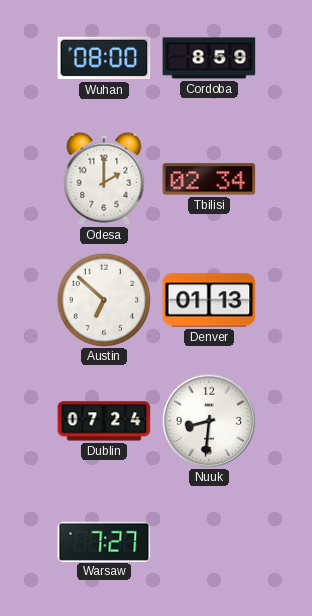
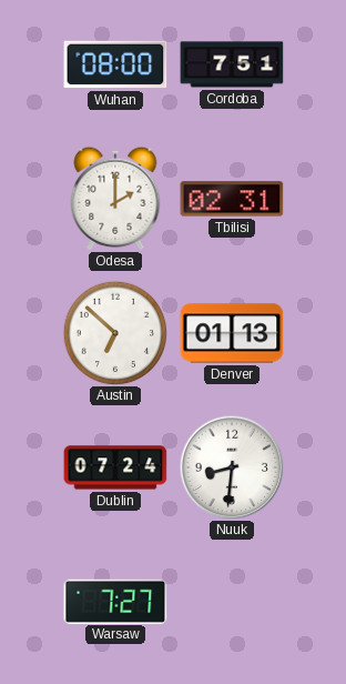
Cordoba: 8:59 -> 7:51 (232, 64)
Tbilisi: 02:34 -> 02:31 (232, 199)
